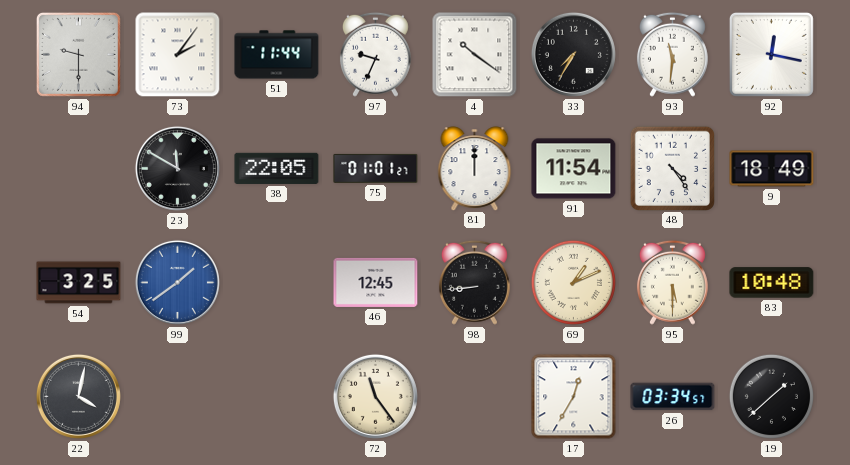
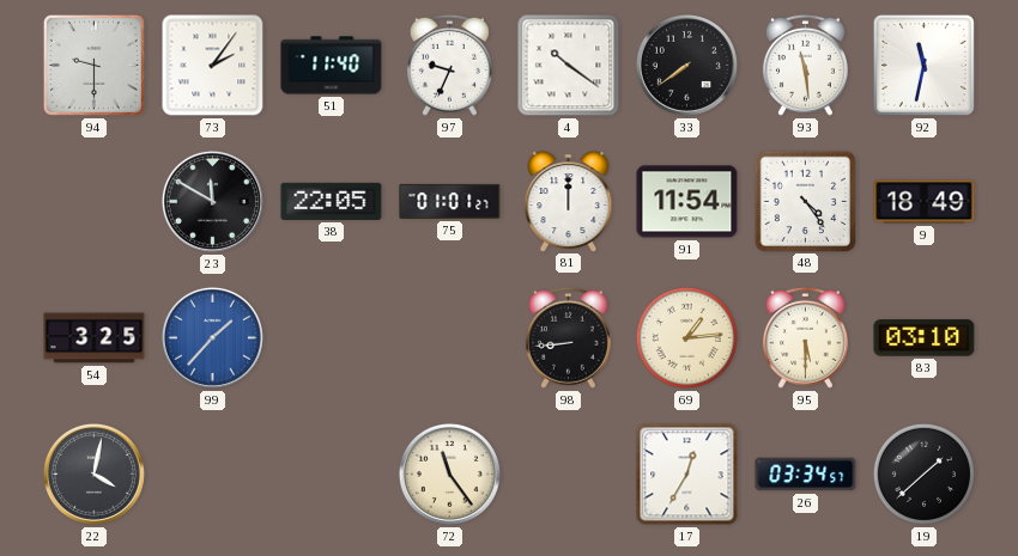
51: 11:44 -> 11:40 (332, 66)
33: 7:35 -> 7:39 (686, 65)
93: 11:31 -> 11:29 (805, 65)
92: 12:17 -> 11:32 (923, 65)
99: 1:39 -> 1:37 (212, 337)
46: 12:45 -> none (376, 282)
69: 1:11 -> 1:14 (686, 337)
83: 10:48 -> 03:10 (925, 338)
